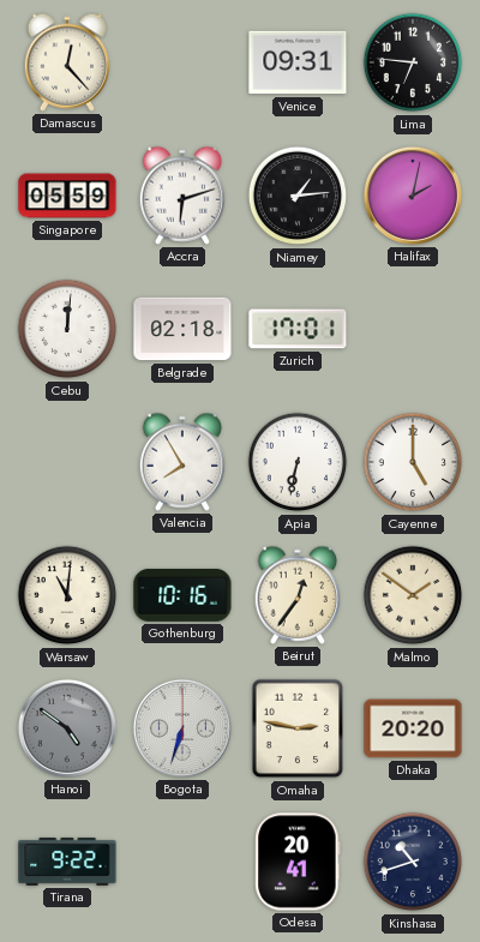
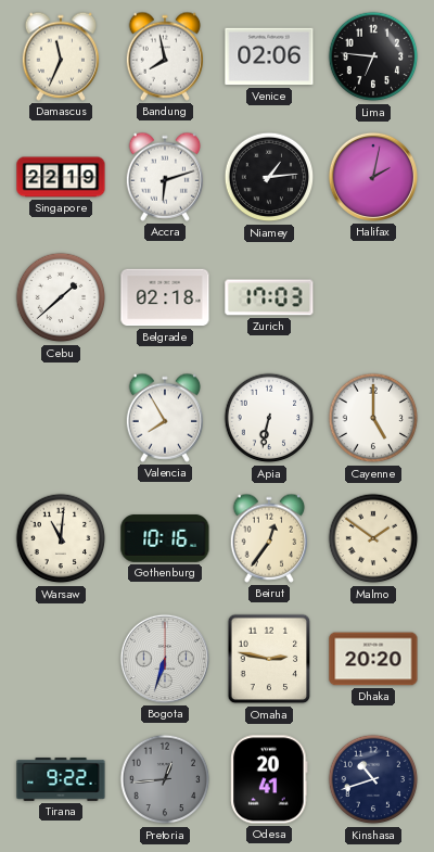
Damascus: 12:23 -> 11:34 (61, 56)
Bandung: none -> 7:58 (165, 56)
Venice: 09:31 -> 02:06 (269, 56)
Singapore: 05:59 -> 22:19 (61, 177)
Cebu: 12:01 -> 1:38 (61, 297)
Zurich: 17:01 -> 17:03 (269, 297)
Hanoi: 4:51 -> none (67, 728)
Pretoria: none -> 12:44 (165, 779)
